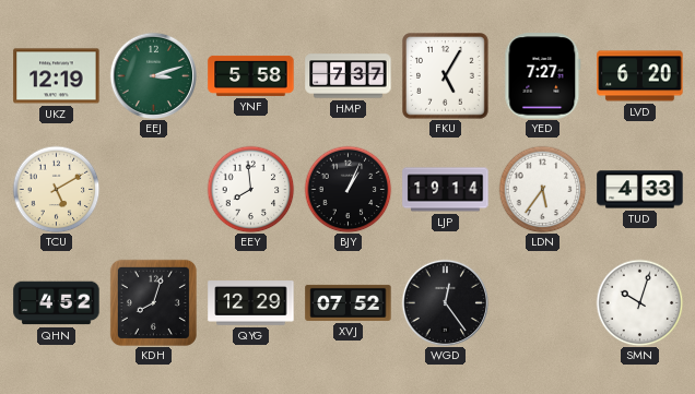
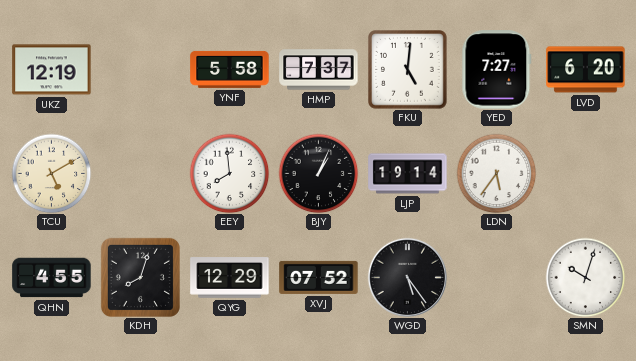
EEJ: 3:12 -> none (153, 75)
FKU: 5:05 -> 5:01 (408, 70)
TUD: 4:33 -> none (640, 190)
QHN: 4:52 -> 4:55 (52, 278)
WGD: 12:24 -> 5:24 (407, 277)
